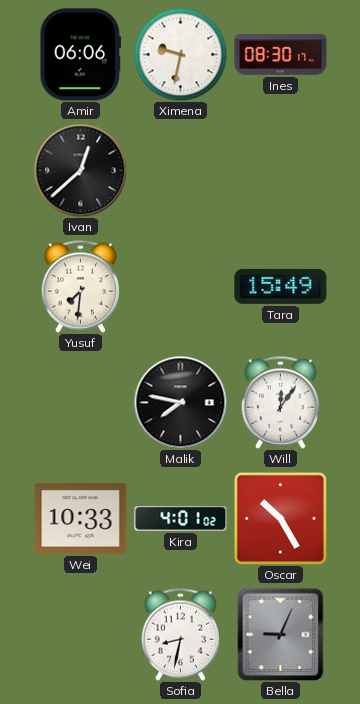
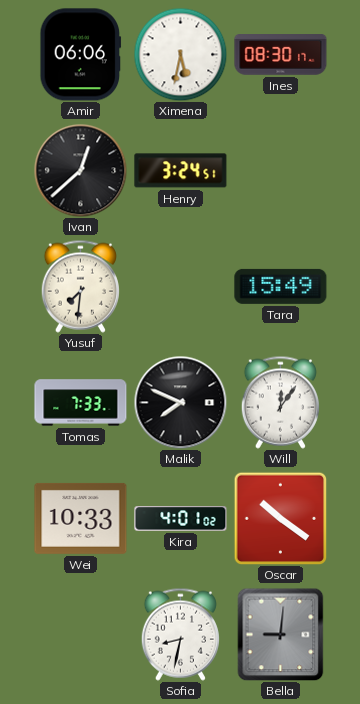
Ximena: 9:32 -> 5:32 (180, 54)
Henry: none -> 3:24 (181, 171)
Tomas: none -> 7:33 (81, 403)
Malik: 7:47 -> 7:49 (180, 402)
Oscar: 10:25 -> 10:21 (280, 518)
Bella: 9:04 -> 9:01 (281, 634)
